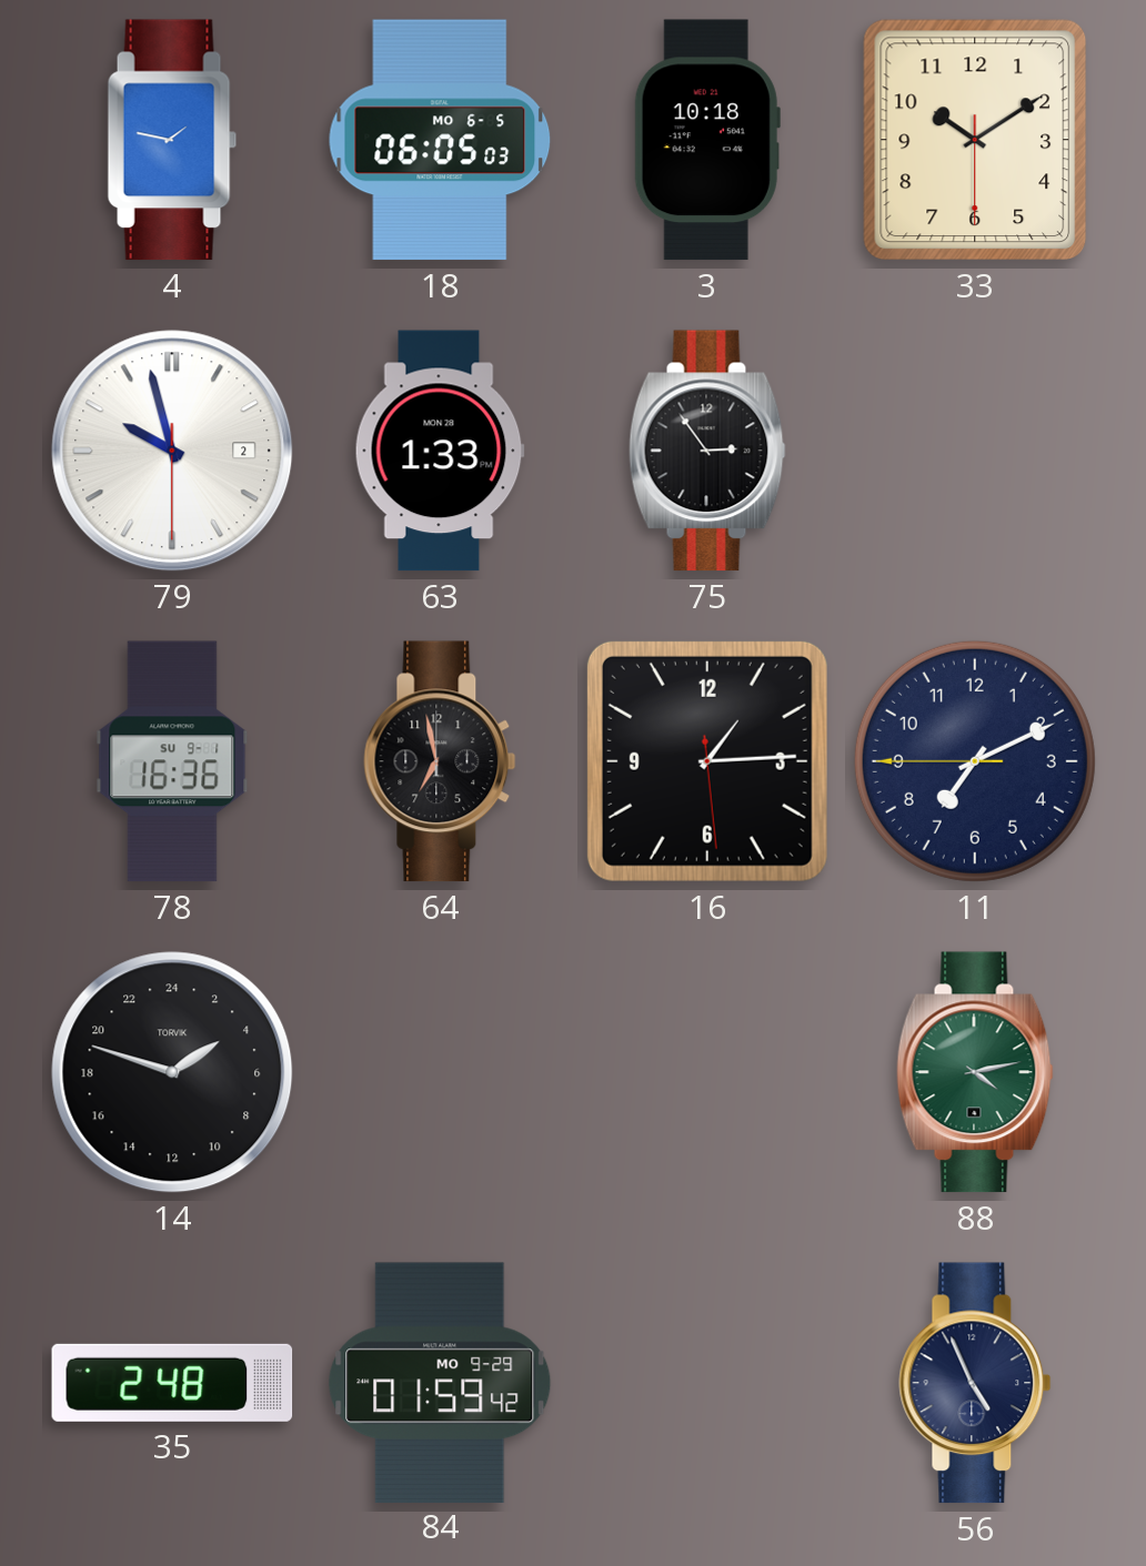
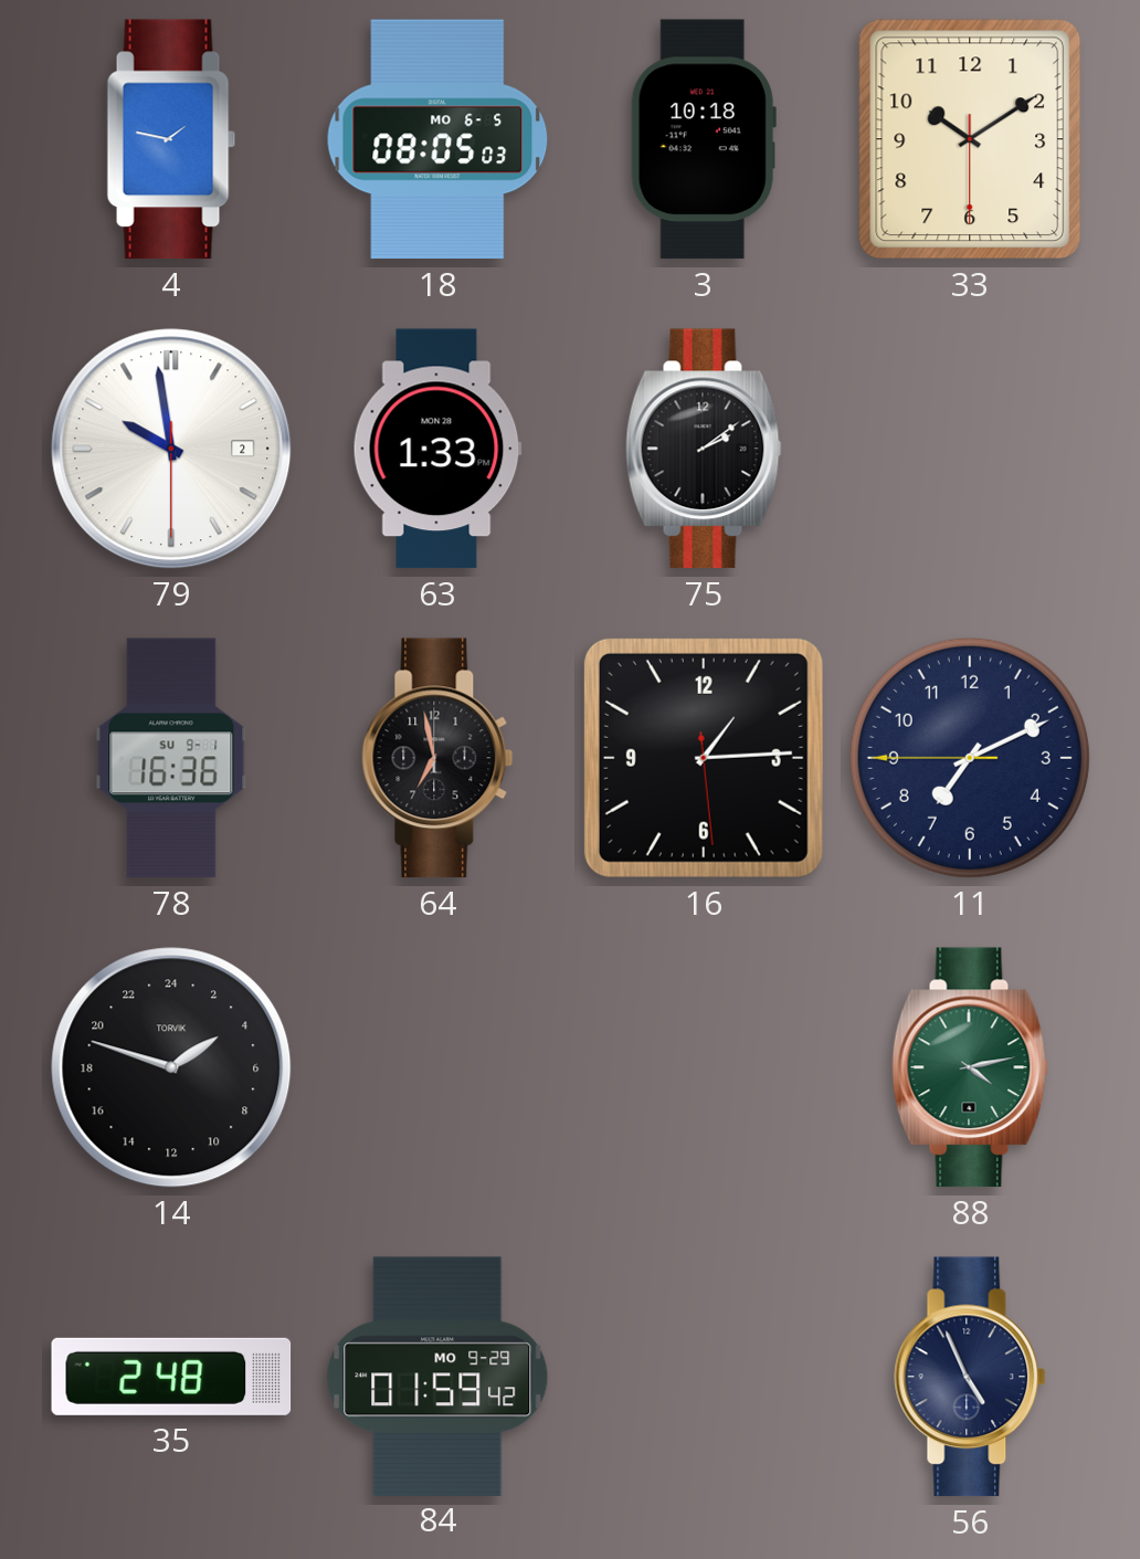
18: 06:05 -> 08:05 (437, 139)
79: 9:57 -> 9:58 (171, 449)
75: 2:54 -> 2:09 (704, 449)
